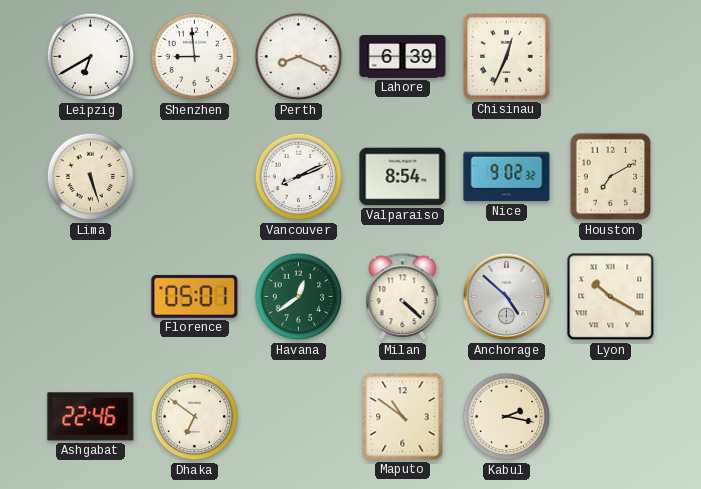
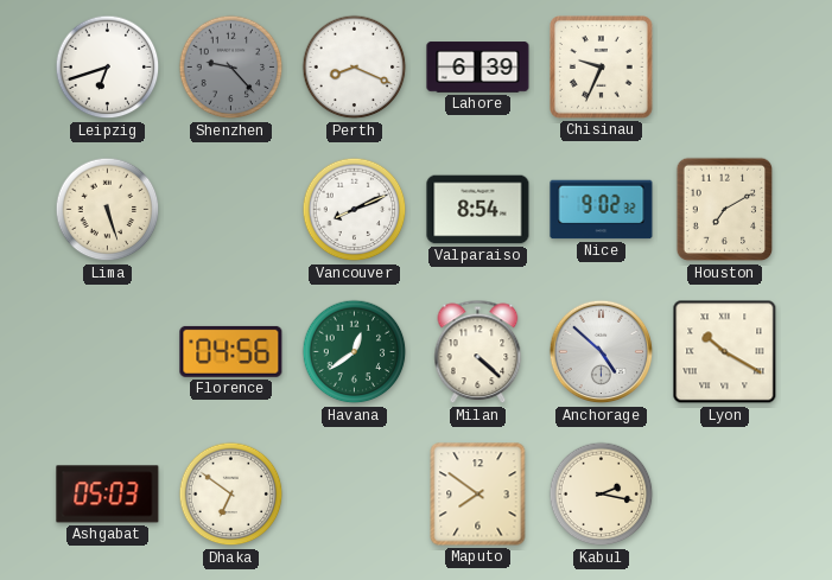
Leipzig: 6:40 -> 6:42 (108, 68)
Shenzhen: 8:59 -> 9:23 (231, 68)
Shenzhen dial: white -> grey (231, 68)
Chisinau: 12:34 -> 9:34 (602, 68)
Florence: 05:01 -> 04:56 (231, 351)
Ashgabat: 22:46 -> 05:03 (108, 495)
Maputo: 10:51 -> 7:51 (478, 495)
